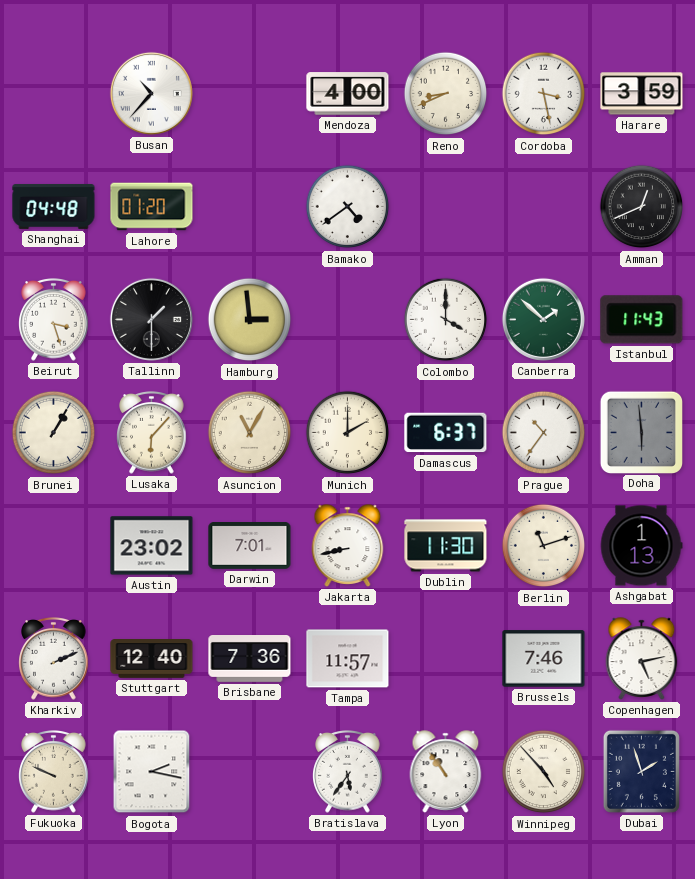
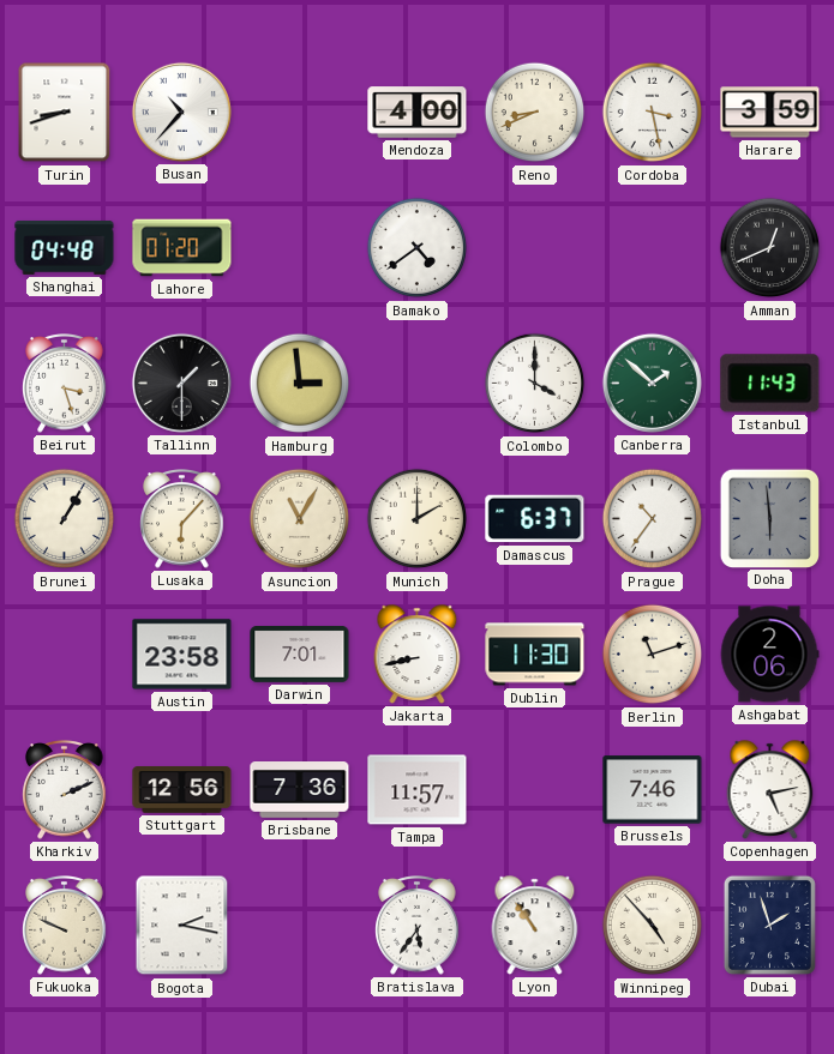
Turin: none -> 8:42 (65, 113)
Austin: 23:02 -> 23:58 (182, 655)
Ashgabat: 1:13 -> 2:06 (769, 655)
Stuttgart: 12:40 -> 12:56 (182, 790)
